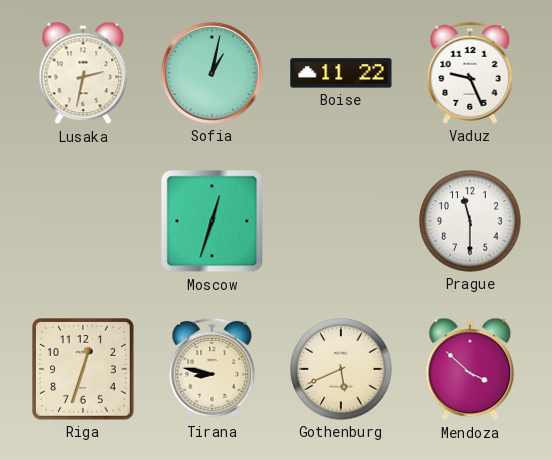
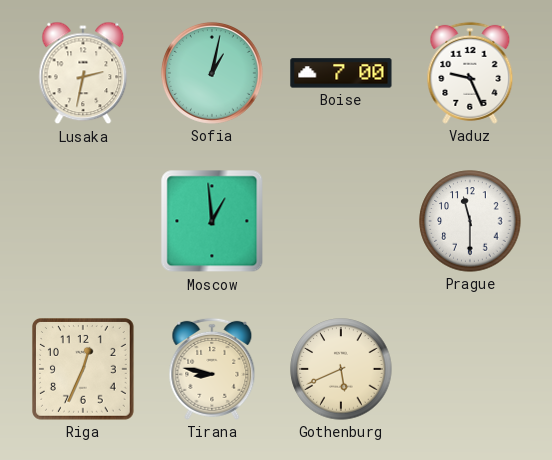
Boise: 11:22 -> 7:00 (341, 73)
Moscow: 12:33 -> 12:59 (212, 221)
Riga: 12:33 -> 12:34 (84, 370)
Mendoza: 3:52 -> none (470, 369)
